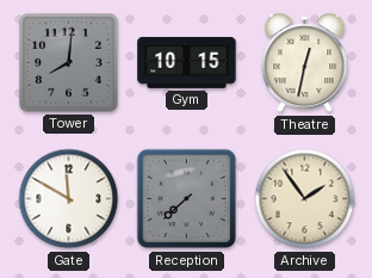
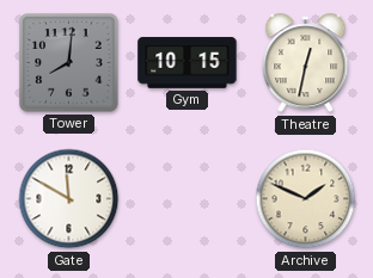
Reception: 7:38 -> none (187, 199)
Archive: 1:54 -> 1:49 (306, 199)
